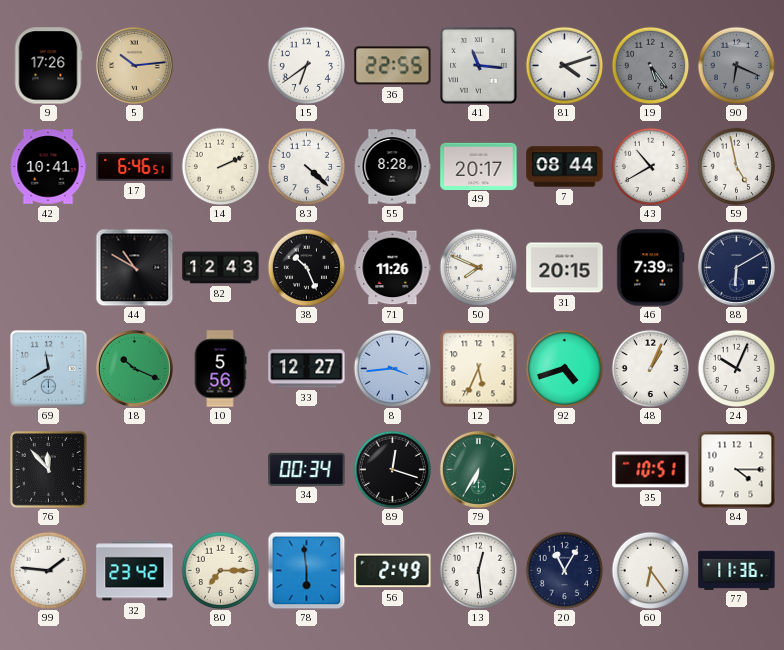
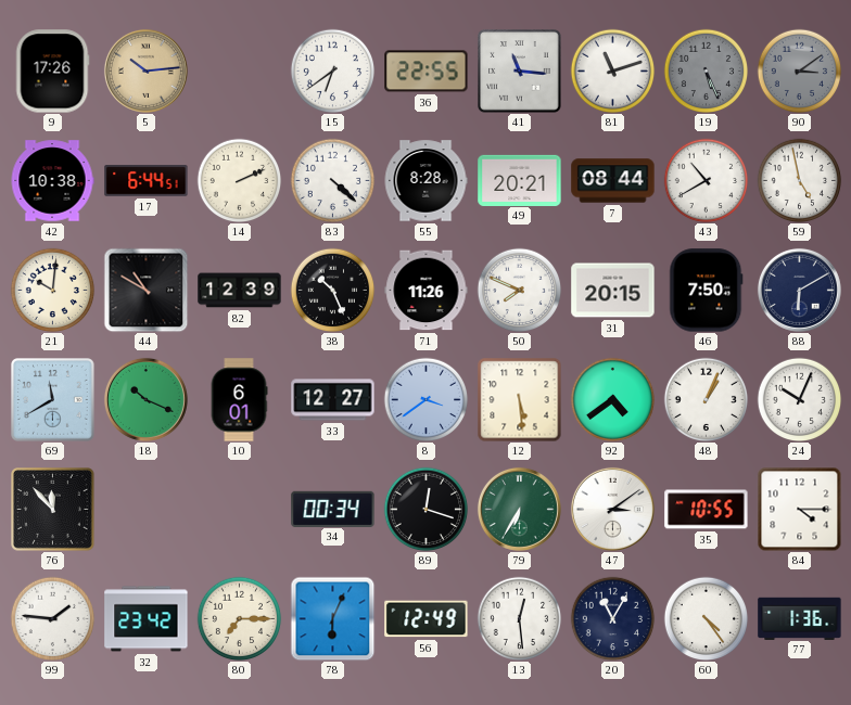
81: 4:12 -> 11:12 (612, 70)
19: 5:24 -> 5:26 (706, 70)
90: 6:19 -> 3:09 (799, 70)
42: 10:41 -> 10:38 (52, 181)
17: 6:46 -> 6:44 (147, 181)
49: 20:17 -> 20:21 (520, 180)
21: none -> 10:01 (52, 290)
82: 12:43 -> 12:39 (240, 291)
46: 7:39 -> 7:50 (707, 291)
10: 5:56 -> 6:01 (239, 400)
8: 3:44 -> 3:39 (426, 399)
12: 5:34 -> 5:29 (519, 399)
92: 4:42 -> 4:39 (612, 399)
47: none -> 3:09 (612, 509)
35: 10:51 -> 10:55 (707, 510)
78: 5:59 -> 6:04 (332, 618)
56: 2:49 -> 12:49 (427, 619)
60: 6:24 -> 4:24 (706, 618)
77: 11:36 -> 1:36 (800, 618)
